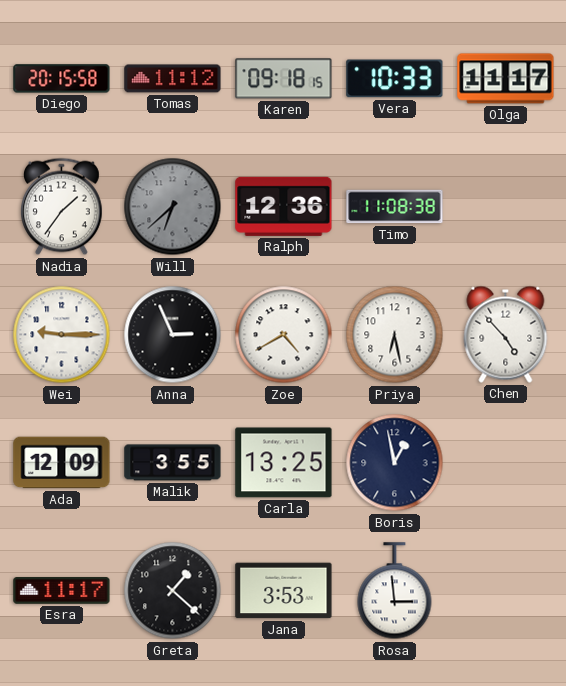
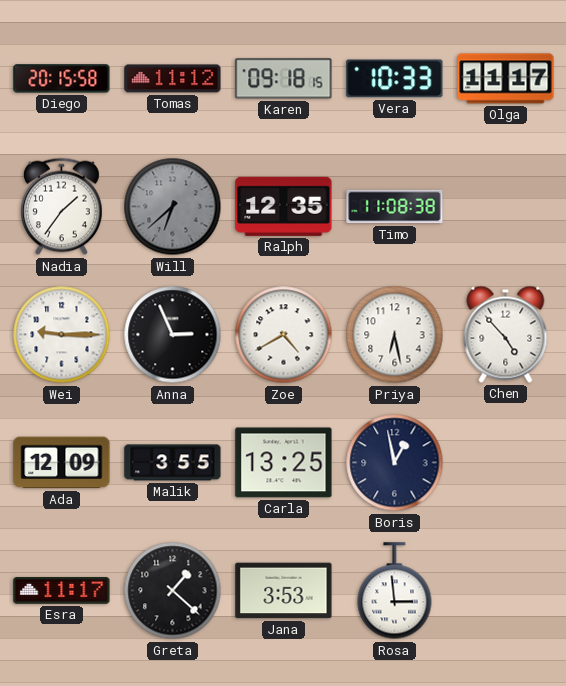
Ralph: 12:36 -> 12:35 (284, 206)
